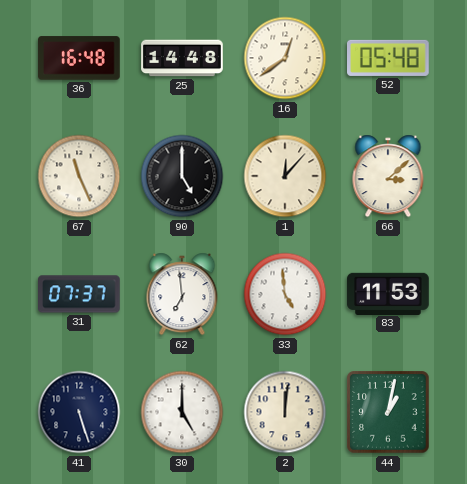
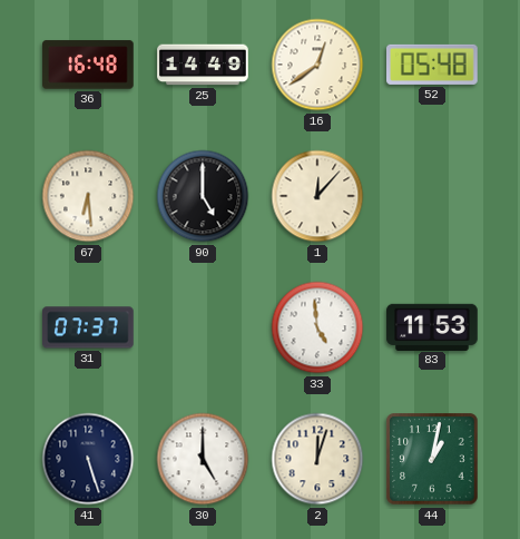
25: 14:48 -> 14:49 (203, 65)
67: 11:26 -> 6:29 (88, 196)
66: 3:08 -> none (388, 176)
62: 6:59 -> none (182, 294)
2: 12:01 -> 12:03 (317, 459)
